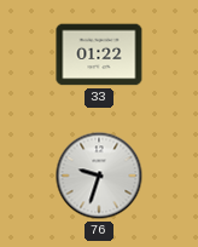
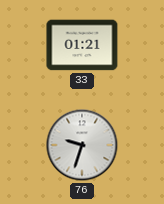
33: 01:22 -> 01:21 (82, 45)
